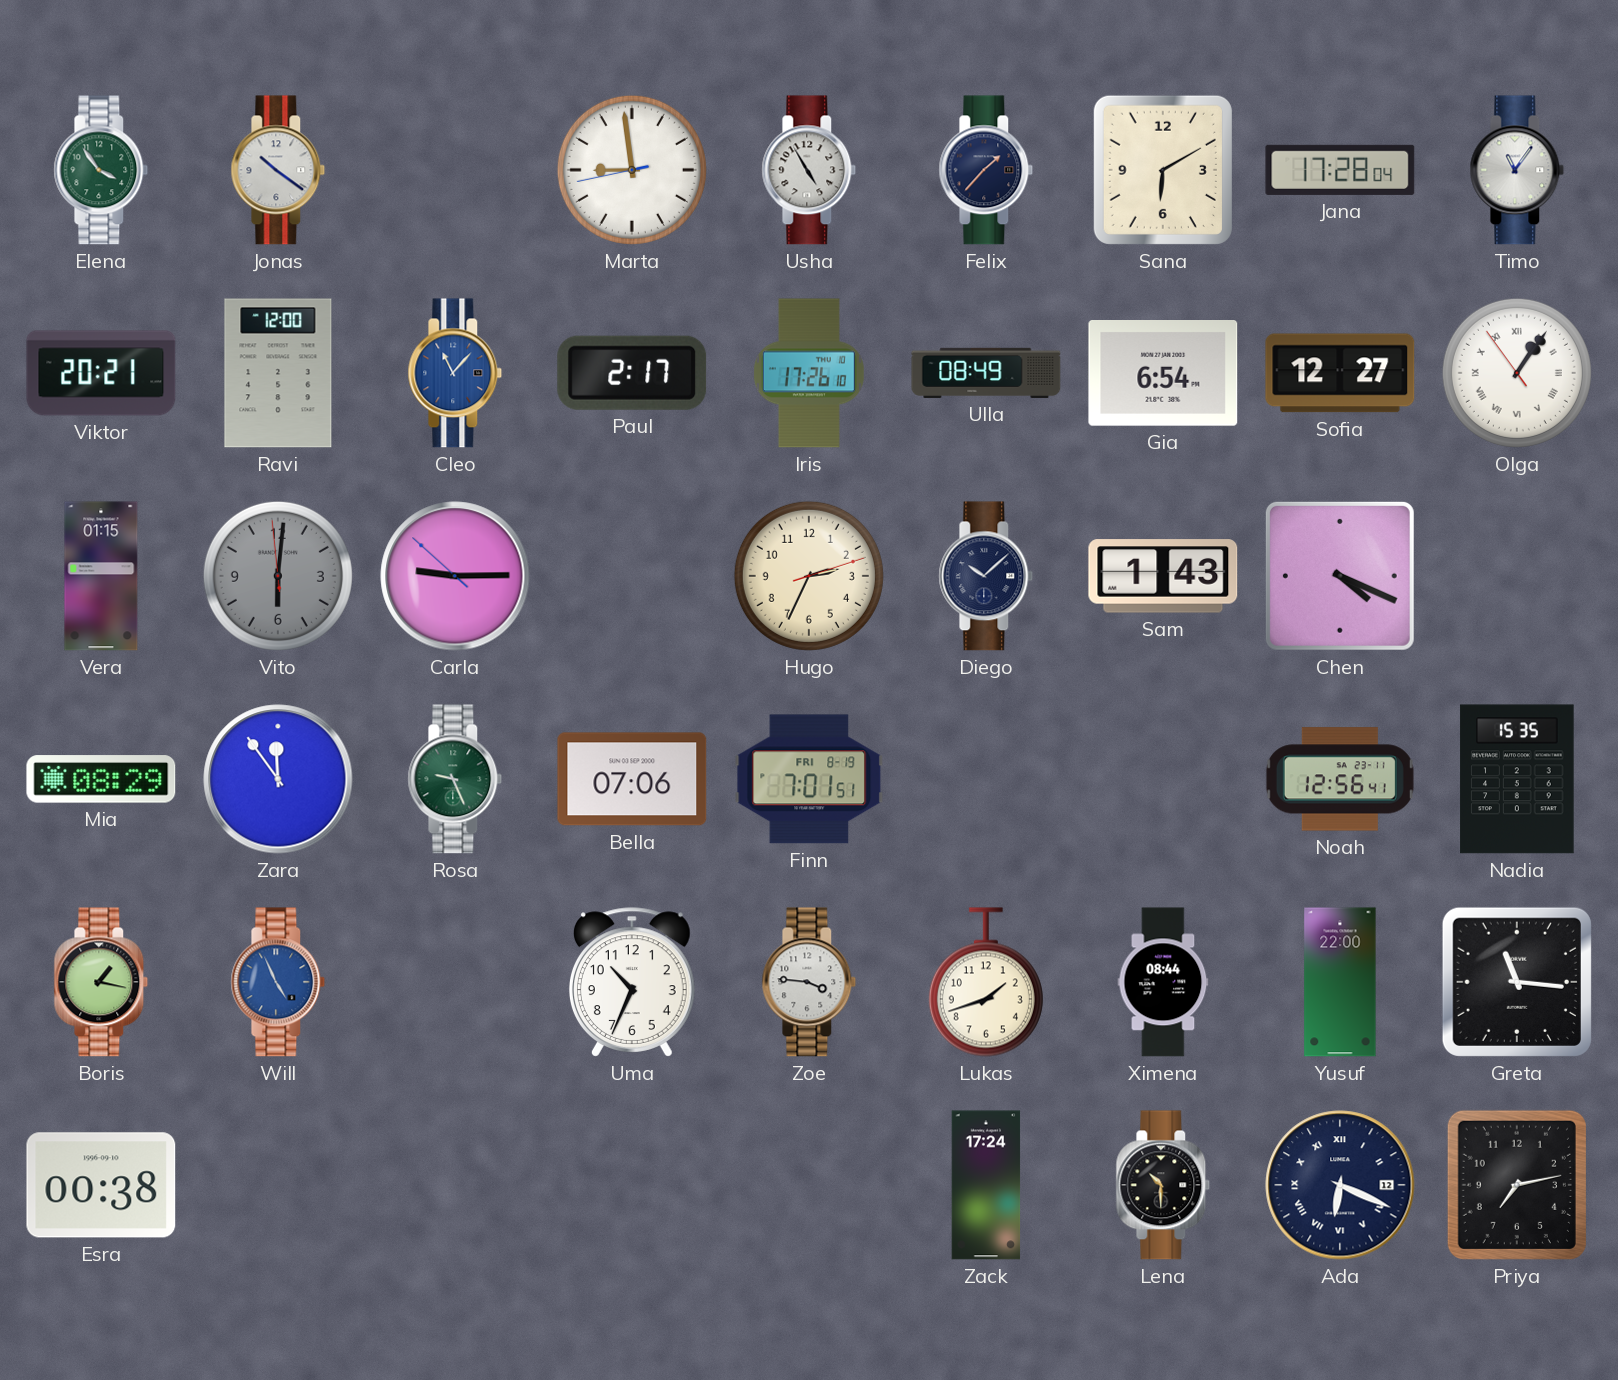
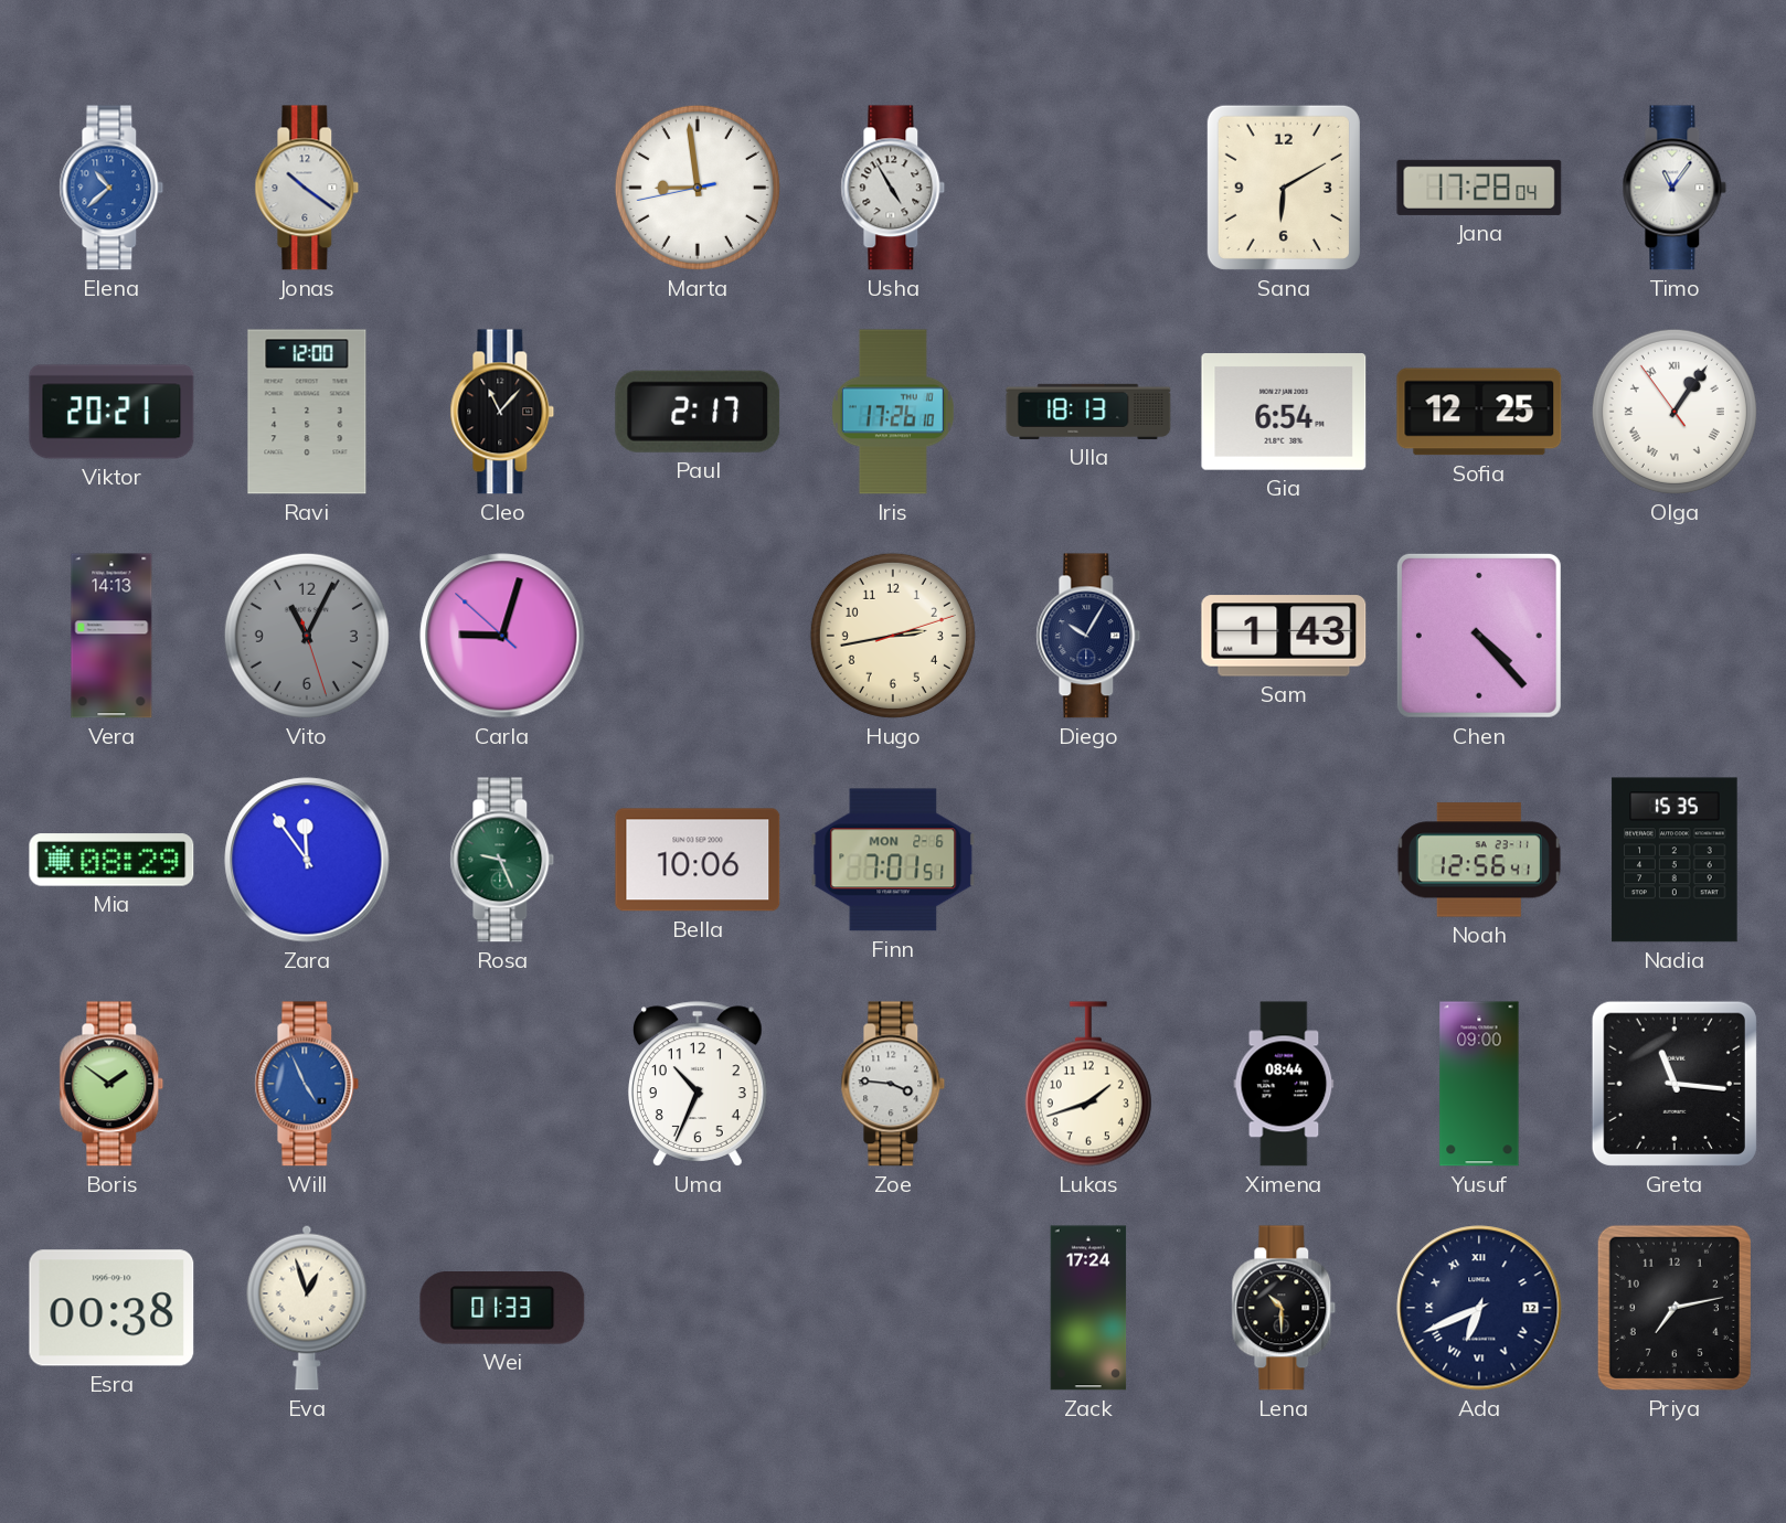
Elena: 3:54 -> 10:38 (111, 188)
Elena dial: green -> blue (111, 188)
Felix: 1:37 -> none (986, 170)
Cleo dial: blue -> black (502, 412)
Ulla: 08:49 -> 18:13 (1088, 412)
Sofia: 12:27 -> 12:25 (1479, 412)
Vera: 01:15 -> 14:13 (111, 636)
Vito: 6:00 -> 11:04 (307, 636)
Carla: 9:14 -> 9:02 (502, 636)
Hugo: 2:34 -> 2:43 (893, 636)
Diego: 10:08 -> 10:05 (1088, 636)
Chen: 4:19 -> 4:23 (1479, 636)
Bella: 07:06 -> 10:06 (698, 860)
Finn date: FRI 8-19 -> MON 2-6 (893, 860)
Boris: 1:17 -> 1:51 (111, 1084)
Yusuf: 22:00 -> 09:00 (1479, 1084)
Eva: none -> 12:57 (307, 1308)
Wei: none -> 01:33 (502, 1308)
Ada: 6:19 -> 6:41 (1479, 1308)
